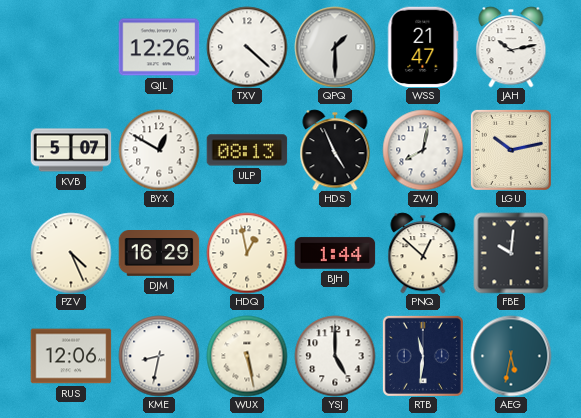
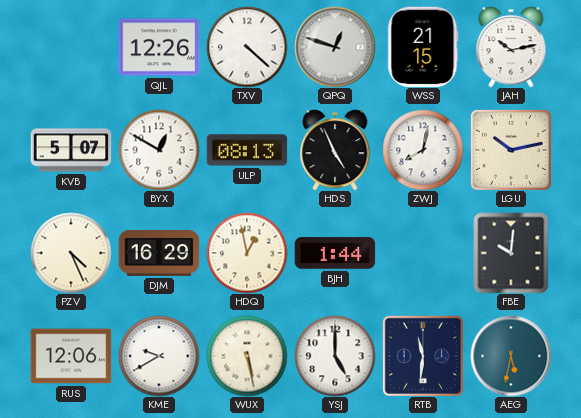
QPQ: 1:30 -> 12:48 (335, 47)
WSS: 21:47 -> 21:15 (423, 47)
PNQ: 12:52 -> none (423, 253)
KME: 8:32 -> 9:40 (159, 356)
